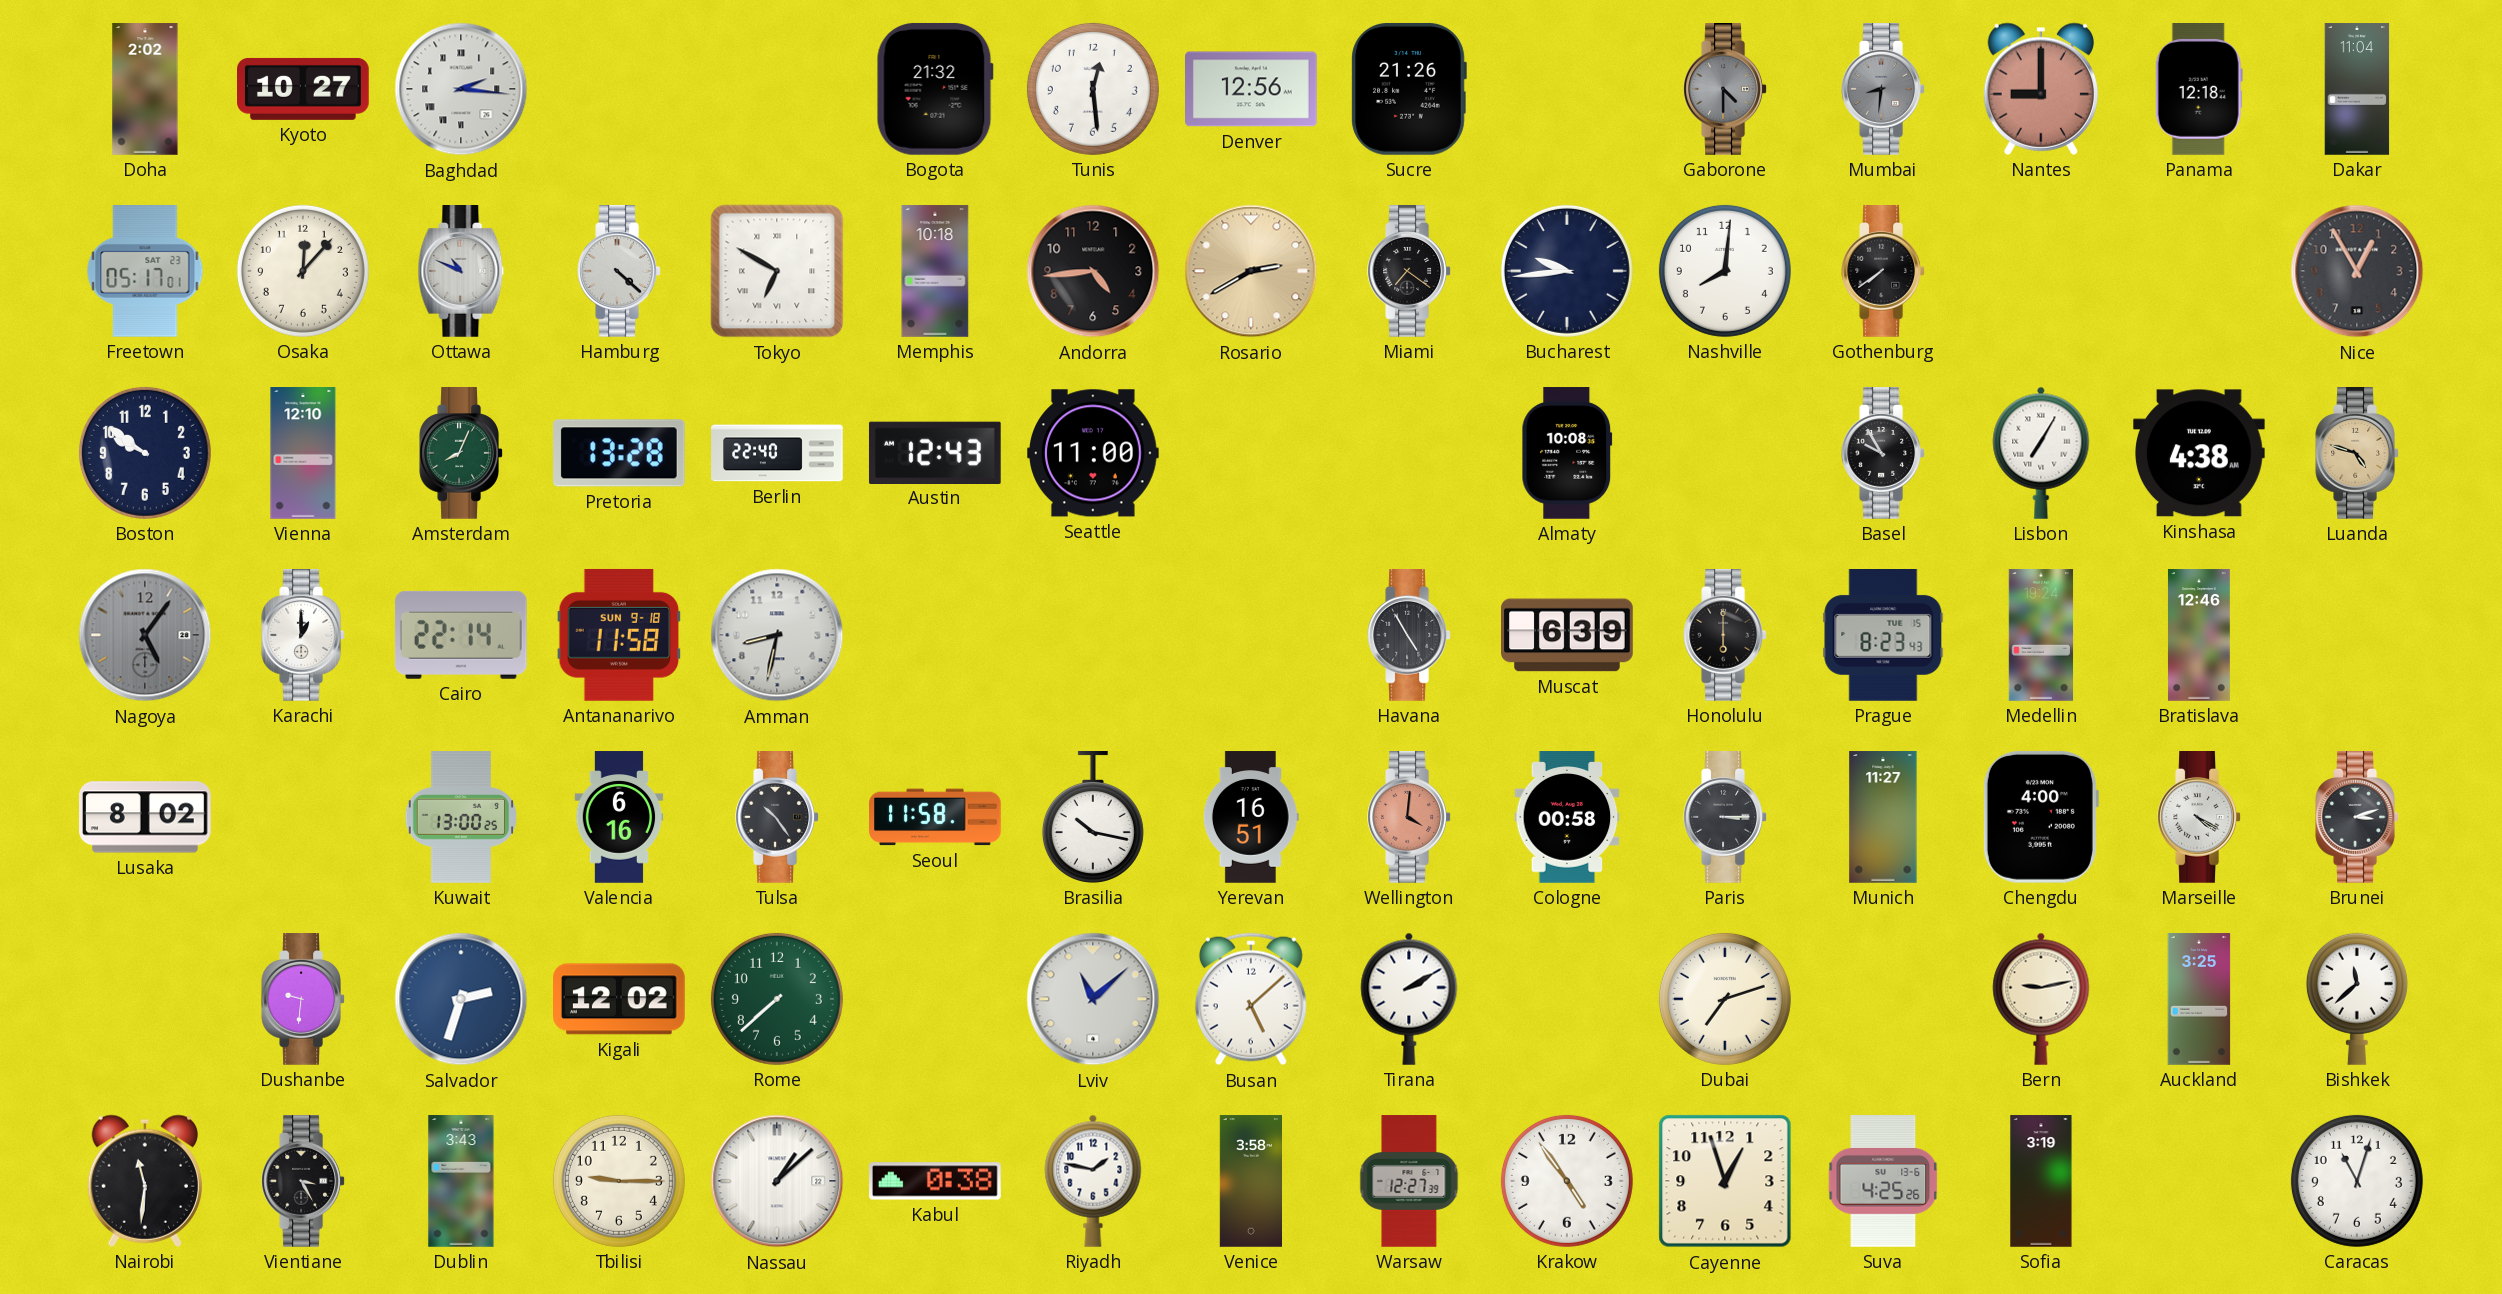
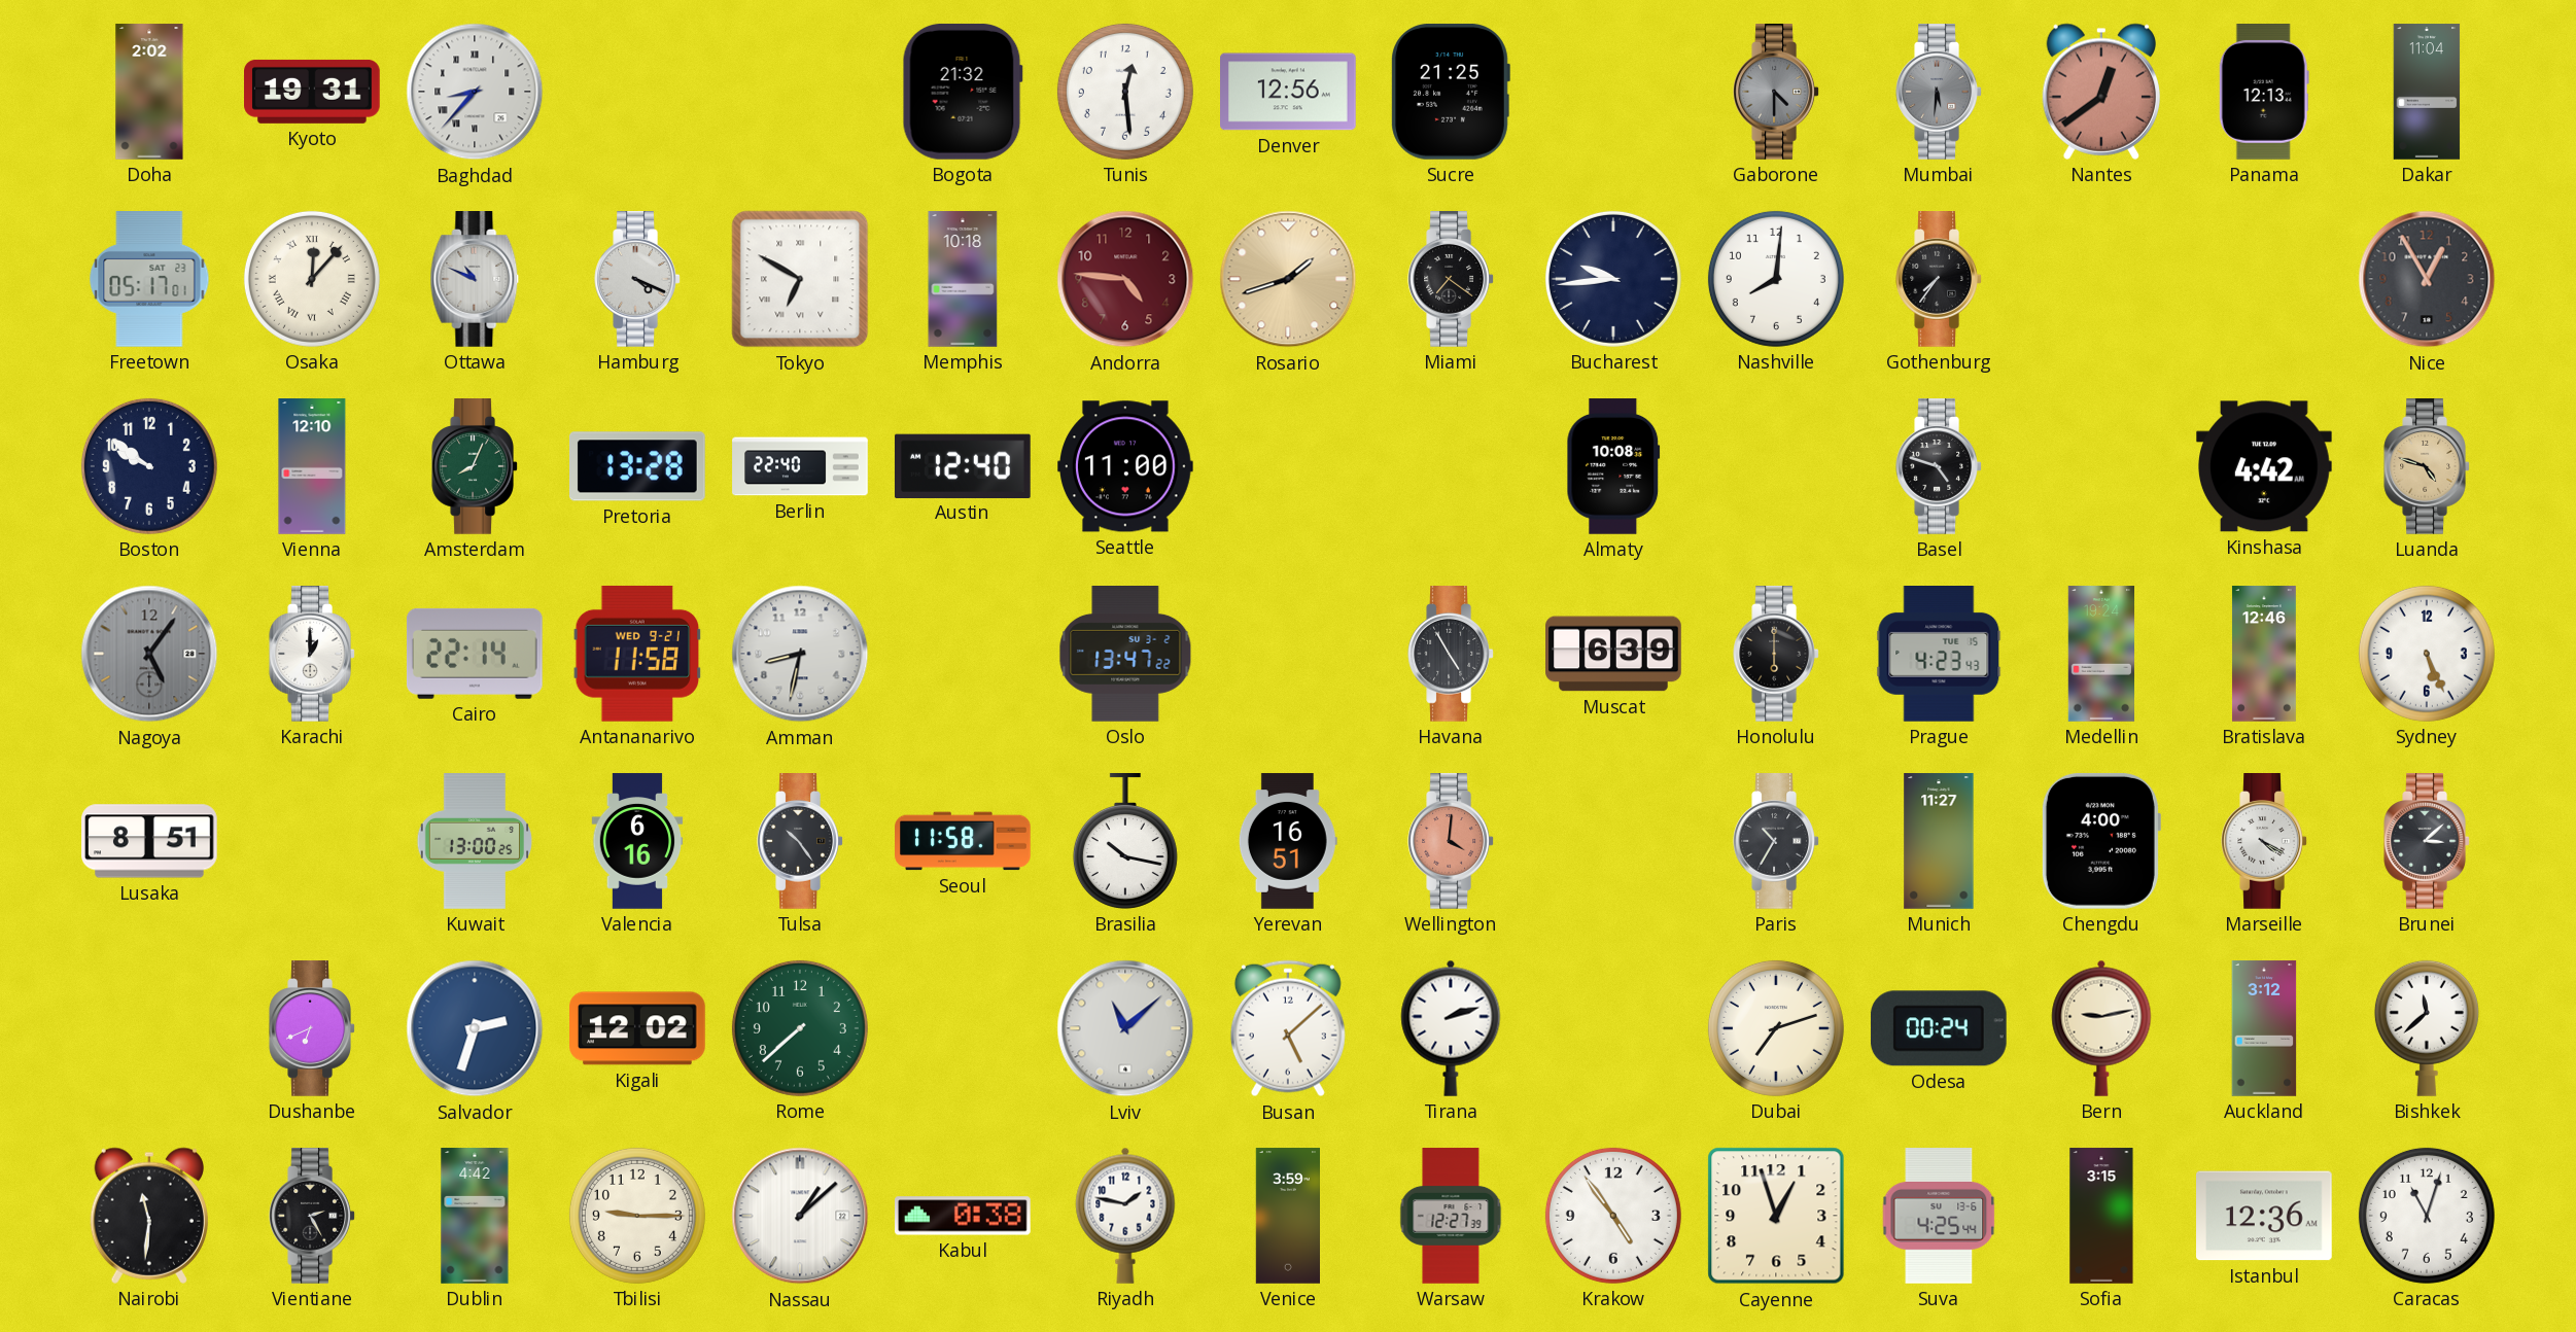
Kyoto: 10:27 -> 19:31 (313, 92)
Baghdad: 2:16 -> 8:37 (475, 92)
Sucre: 21:26 -> 21:25 (1451, 92)
Mumbai: 8:31 -> 5:31 (1939, 92)
Nantes: 9:00 -> 12:39 (2100, 92)
Panama: 12:18 -> 12:13 (2264, 92)
Osaka numerals: Arabic -> Roman (312, 279)
Hamburg: 4:22 -> 4:19 (637, 279)
Andorra: 4:44 -> 4:46 (1125, 279)
Andorra dial: black -> burgundy (1125, 279)
Rosario: 2:40 -> 1:42 (1288, 279)
Gothenburg: 7:39 -> 7:36 (1939, 279)
Austin: 12:43 -> 12:40 (963, 465)
Basel: 9:55 -> 4:48 (1939, 466)
Lisbon: 7:05 -> none (2041, 453)
Kinshasa: 4:38 -> 4:42 (2265, 466)
Antananarivo date: SUN 9-18 -> WED 9-21 (637, 654)
Oslo: none -> 13:47 (1125, 655)
Prague: 8:23 -> 4:23 (1939, 655)
Sydney: none -> 5:26 (2427, 654)
Lusaka: 8:02 -> 8:51 (149, 841)
Cologne: 00:58 -> none (1567, 817)
Paris: 3:15 -> 10:35 (1776, 841)
Brunei: 3:12 -> 3:08 (2427, 841)
Dushanbe: 9:31 -> 6:41 (312, 1028)
Tirana: 2:10 -> 2:12 (1451, 1028)
Odesa: none -> 00:24 (1939, 1028)
Auckland: 3:25 -> 3:12 (2264, 1028)
Vientiane: 3:25 -> 2:25 (312, 1216)
Dublin: 3:43 -> 4:42 (475, 1216)
Venice: 3:58 -> 3:59 (1287, 1216)
Suva: 4:25:26 -> 4:25:44 (1939, 1217)
Sofia: 3:19 -> 3:15 (2101, 1216)
Istanbul: none -> 12:36 (2265, 1216)
